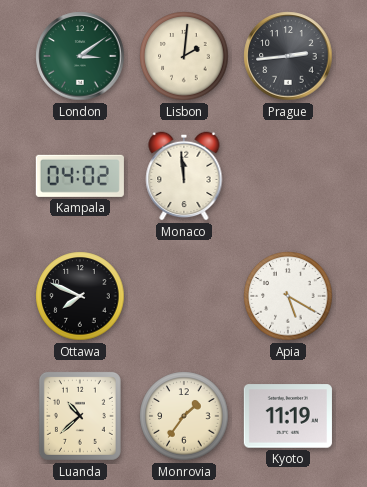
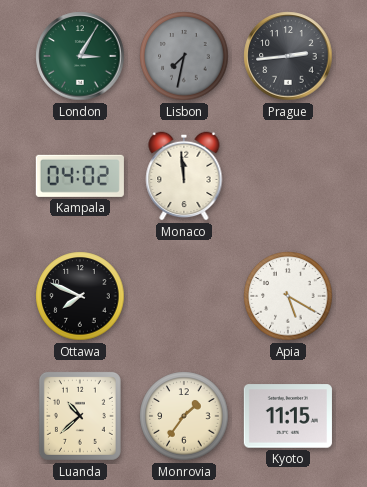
London: 3:09 -> 3:05 (80, 56)
Lisbon: 2:01 -> 7:32 (184, 56)
Lisbon dial: cream -> grey (184, 56)
Kyoto: 11:19 -> 11:15 (288, 416)
